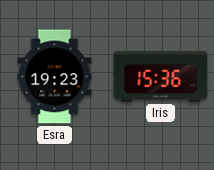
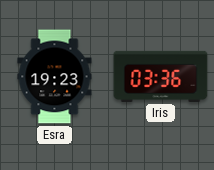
Iris: 15:36 -> 03:36 (161, 76)
